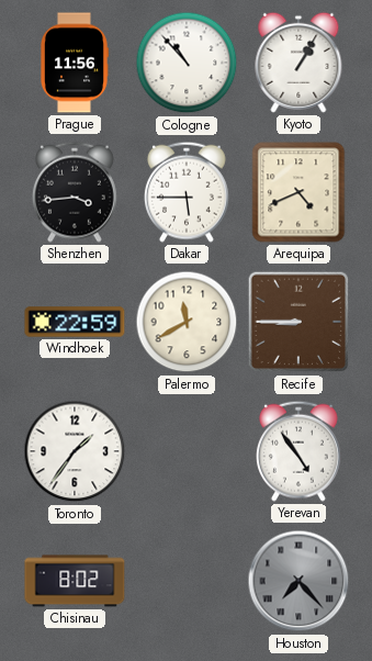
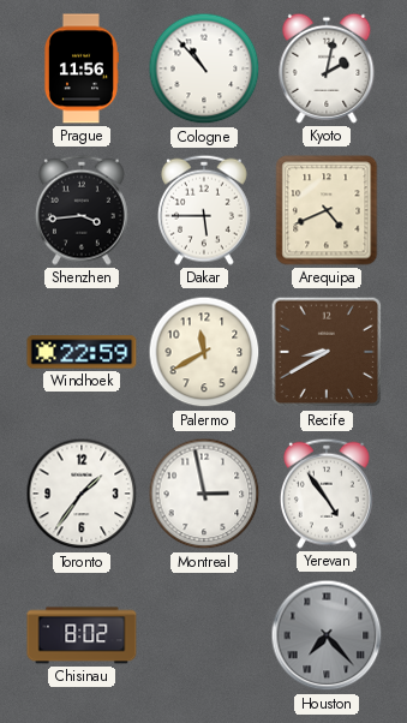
Kyoto: 1:05 -> 2:02 (327, 68)
Recife: 8:45 -> 8:40 (327, 352)
Montreal: none -> 2:58 (204, 494)
